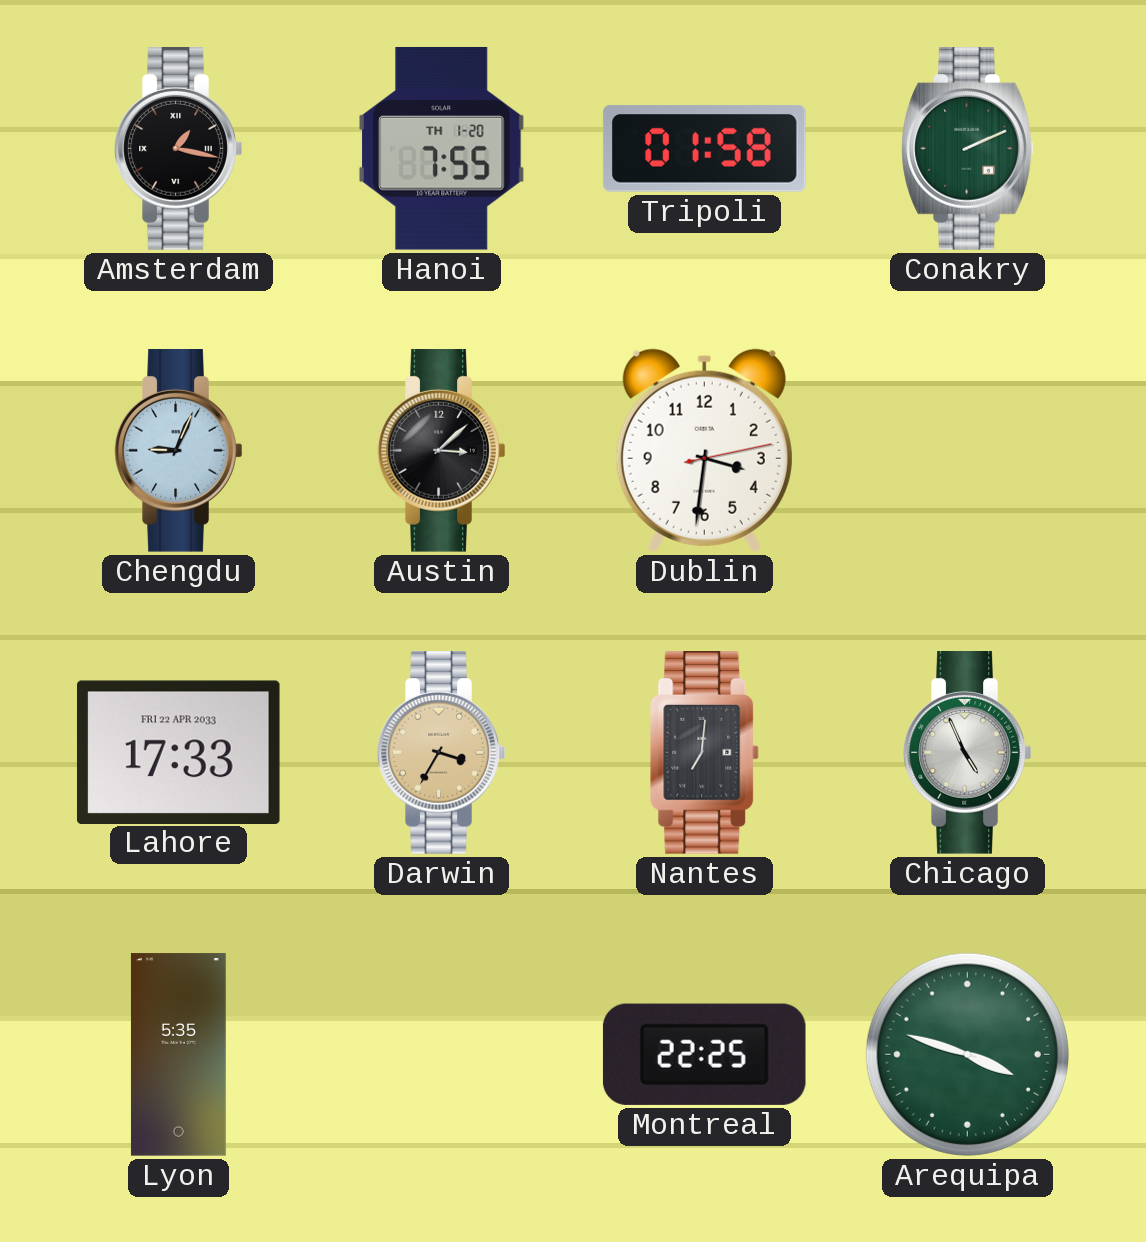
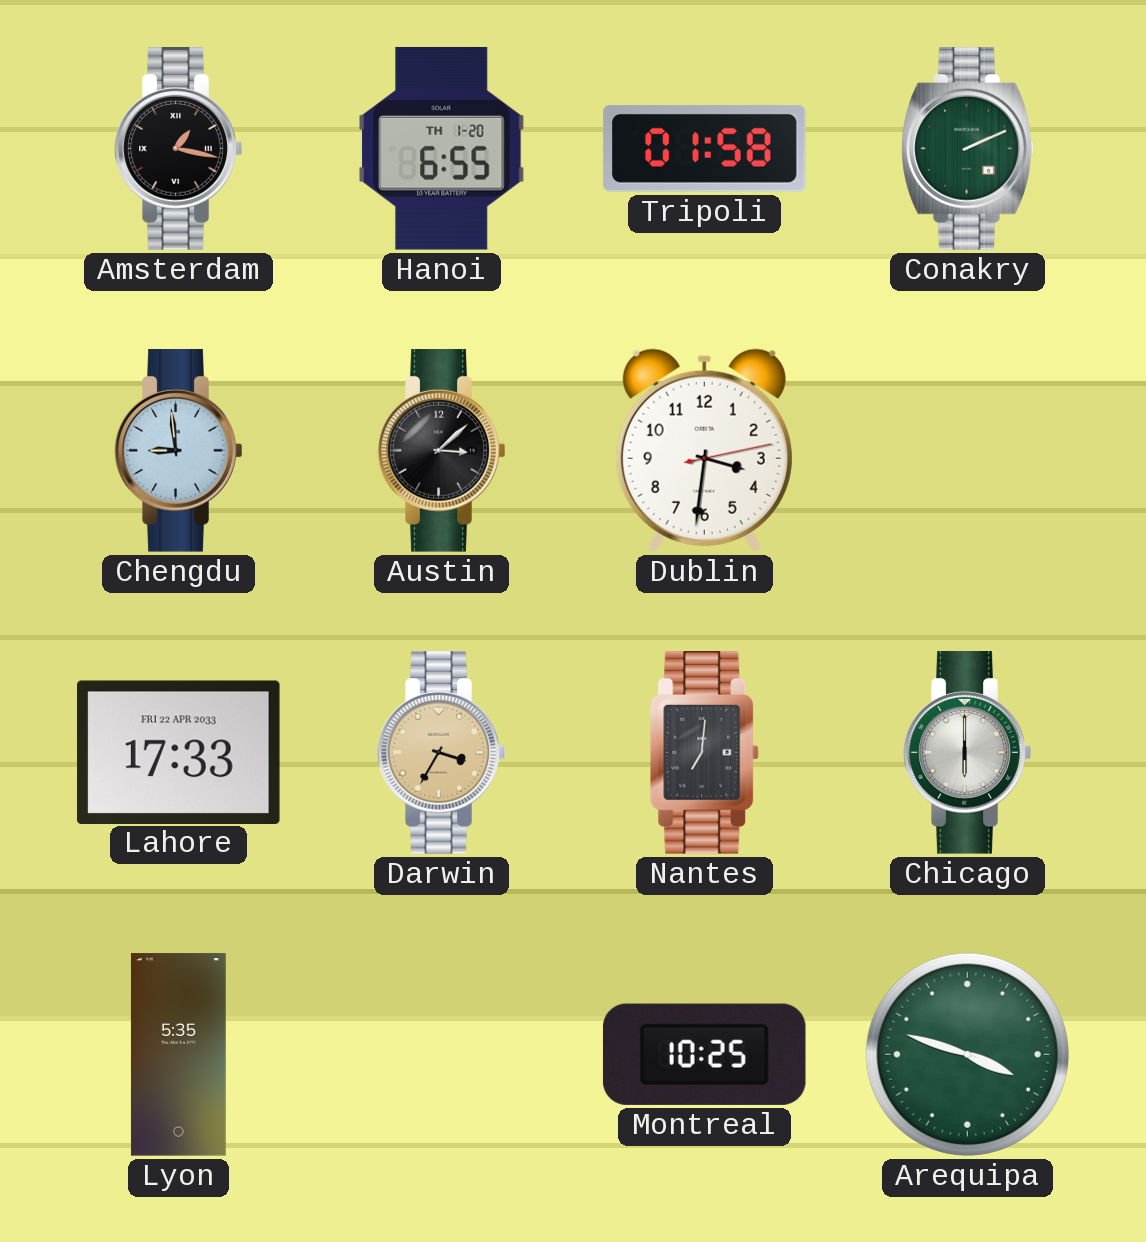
Hanoi: 7:55 -> 6:55 (442, 148)
Chengdu: 9:04 -> 8:59 (179, 451)
Chicago: 4:56 -> 6:00 (968, 753)
Montreal: 22:25 -> 10:25 (704, 1054)
